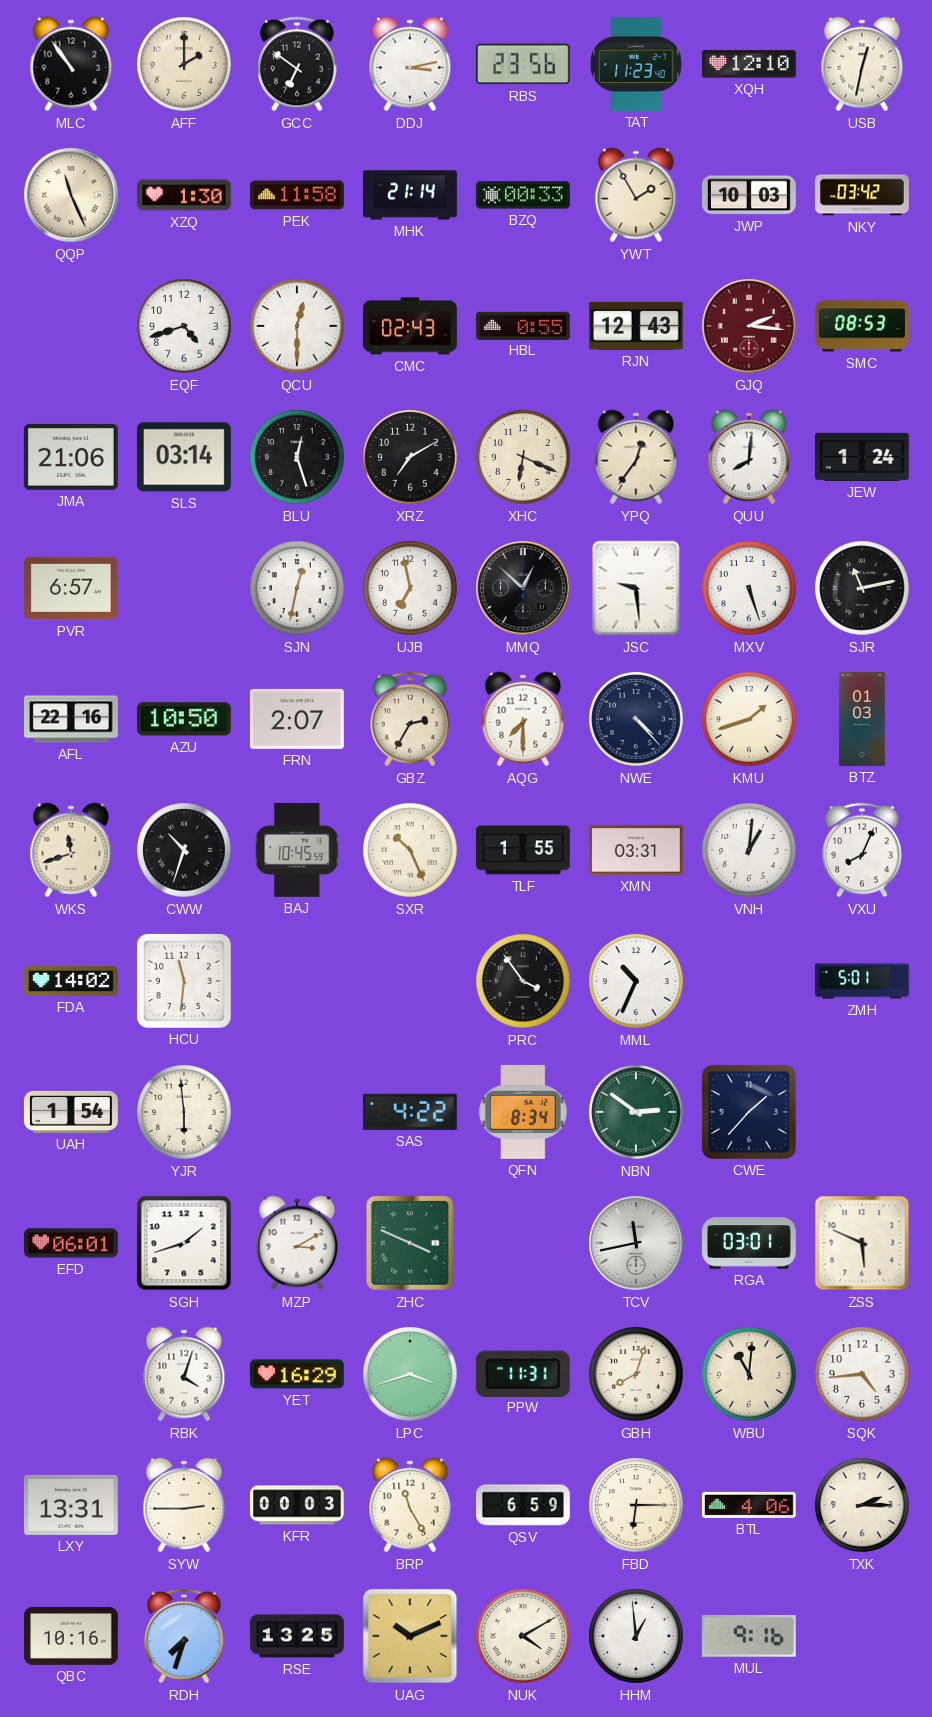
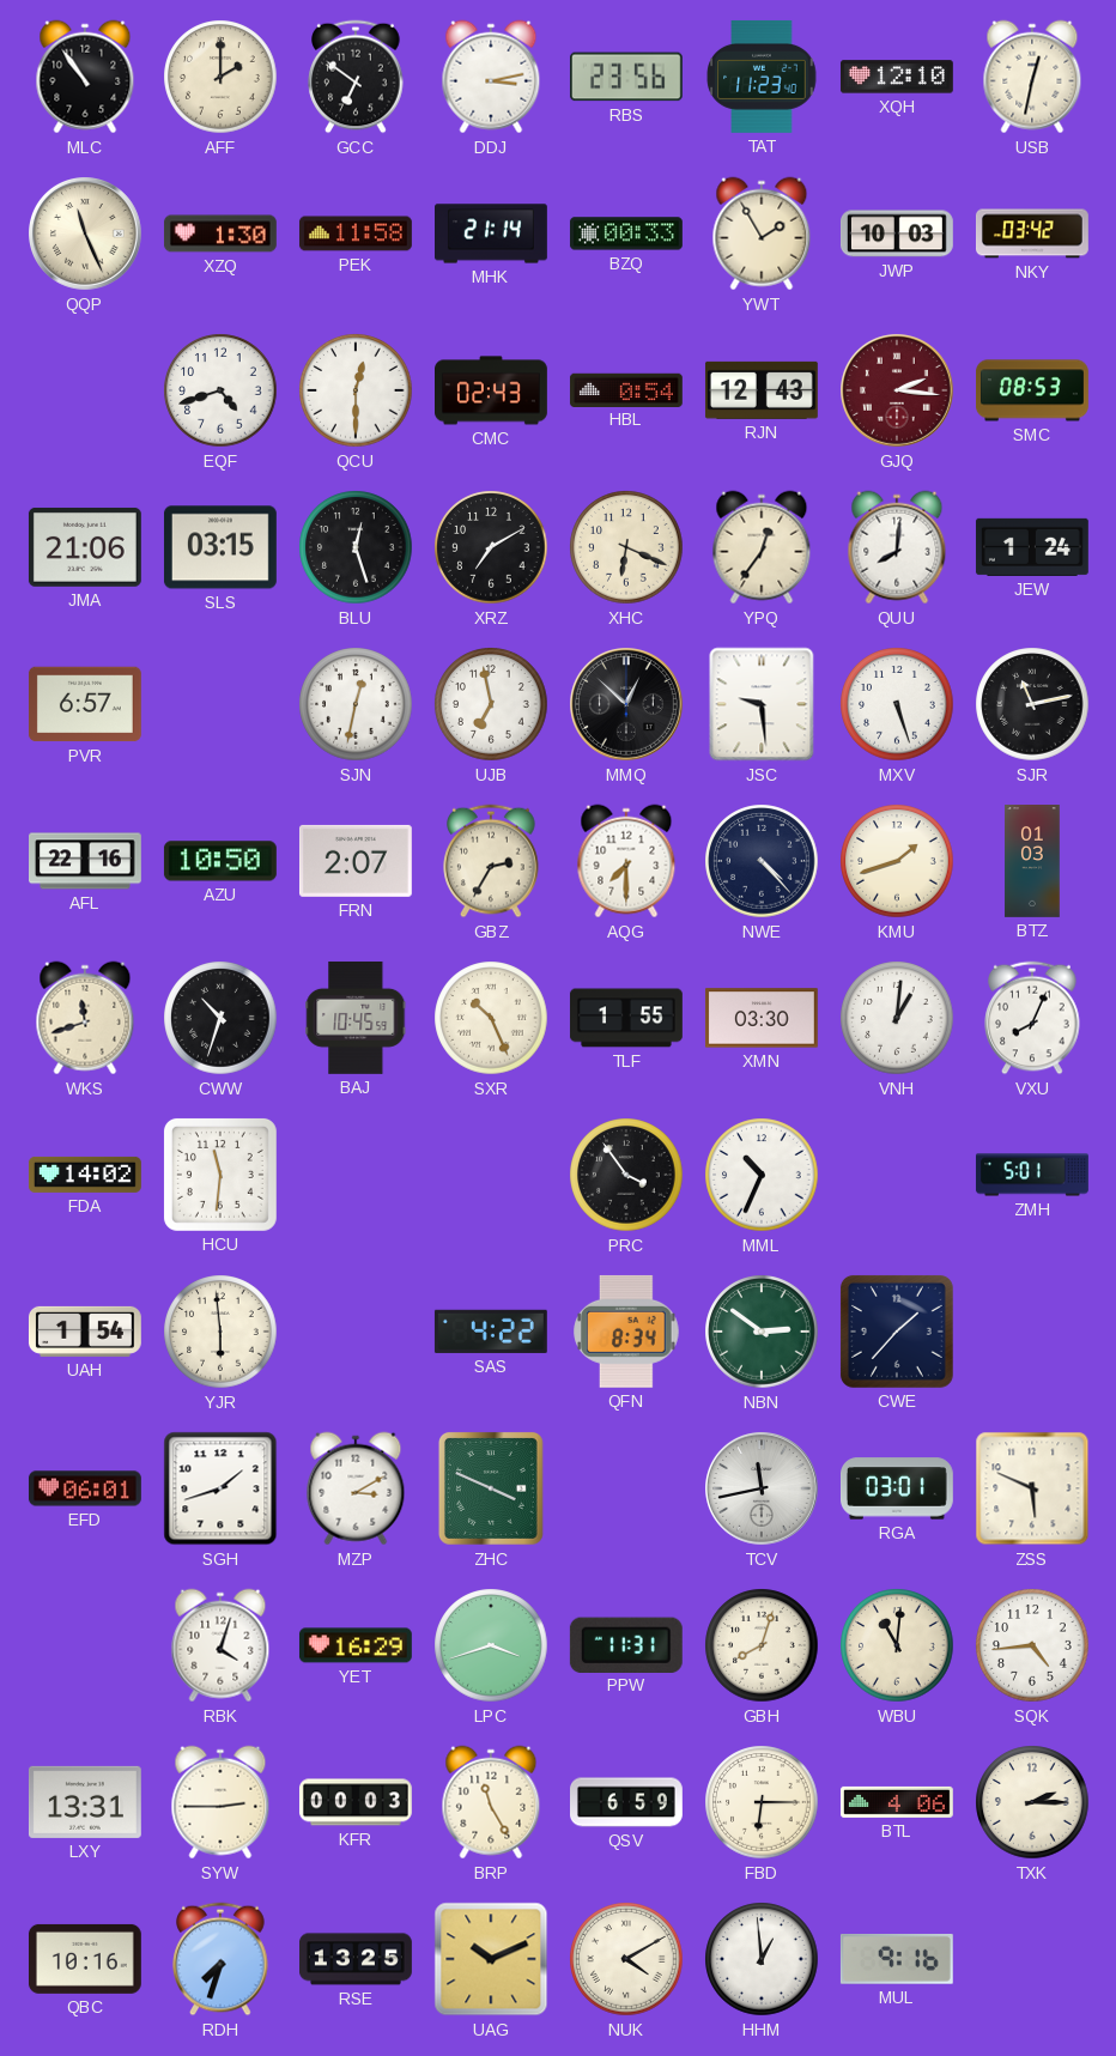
HBL: 0:55 -> 0:54 (626, 389)
SLS: 03:14 -> 03:15 (220, 547)
XMN: 03:31 -> 03:30 (762, 1018)
